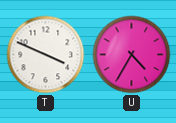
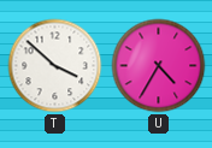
T: 3:49 -> 3:52 (55, 66)
